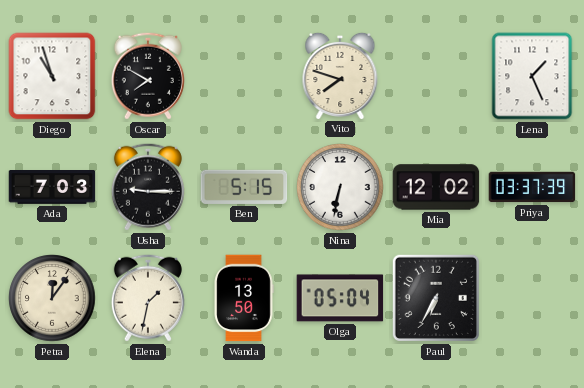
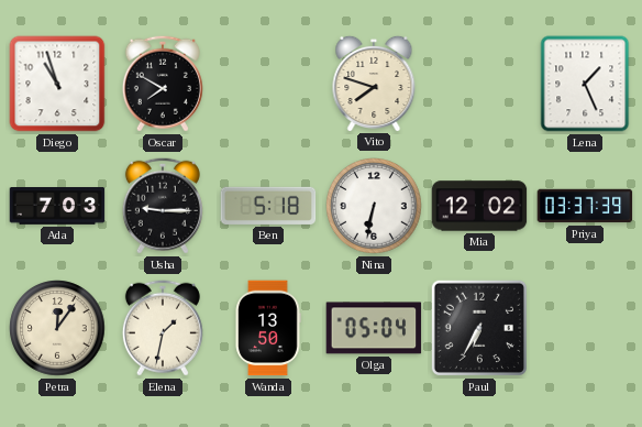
Ben: 5:15 -> 5:18 (268, 206)
